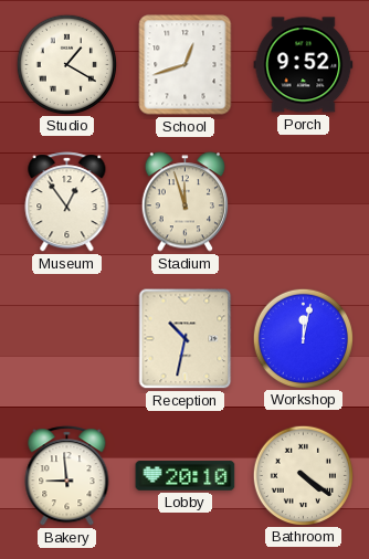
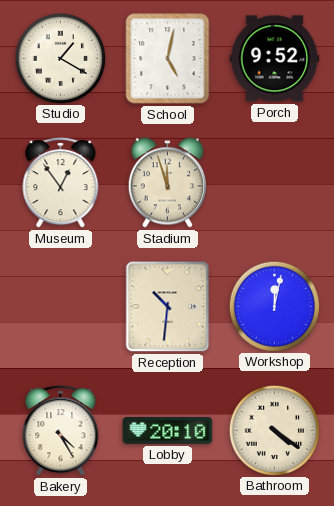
School: 12:42 -> 5:02 (168, 59)
Reception: 10:32 -> 10:31 (168, 307)
Bakery: 8:59 -> 4:25 (61, 431)
